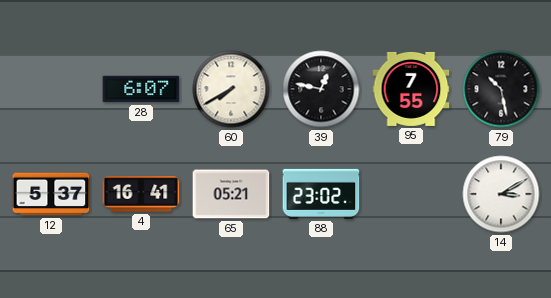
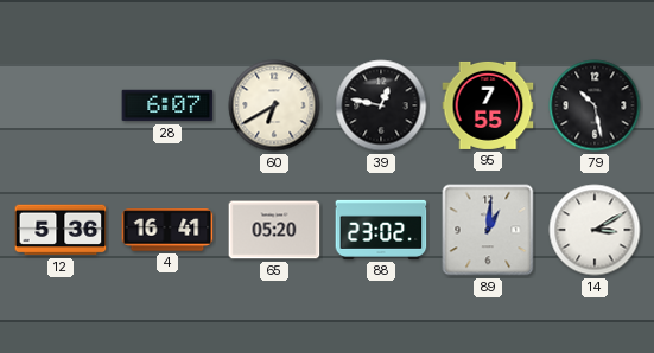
60: 7:40 -> 6:40 (274, 105)
12: 5:37 -> 5:36 (61, 230)
65: 05:21 -> 05:20 (274, 230)
89: none -> 1:01 (488, 230)
